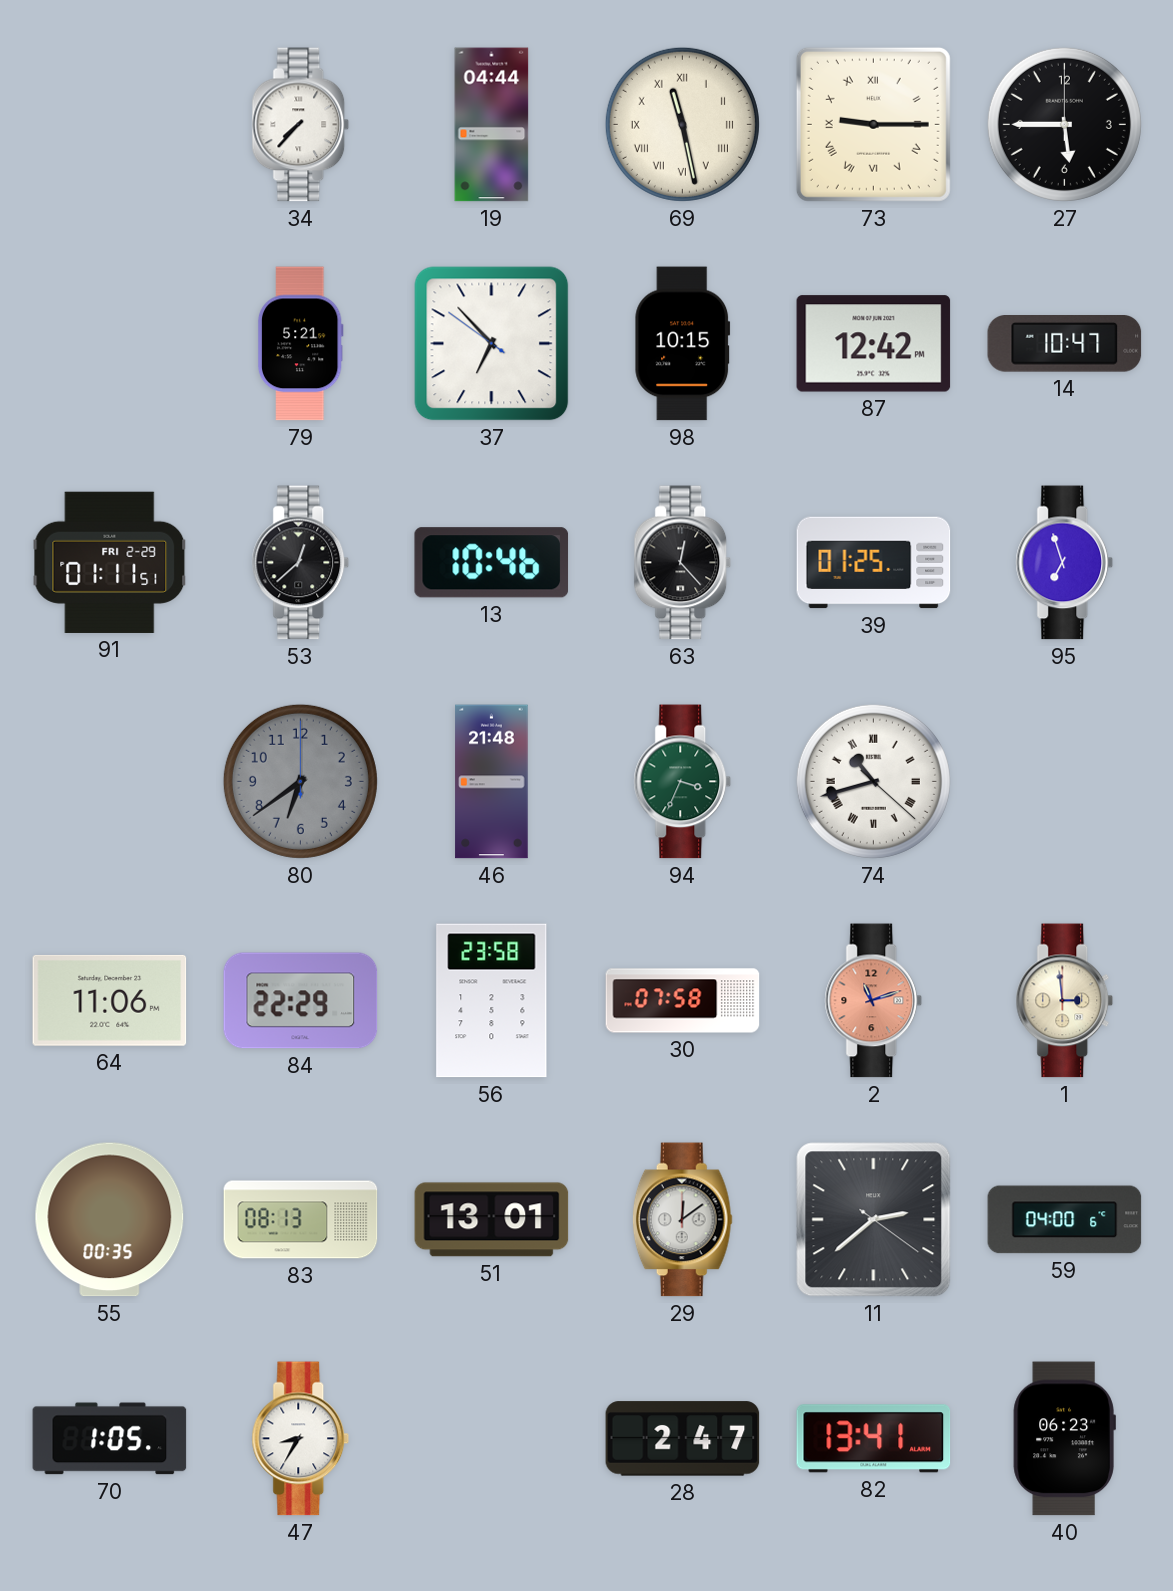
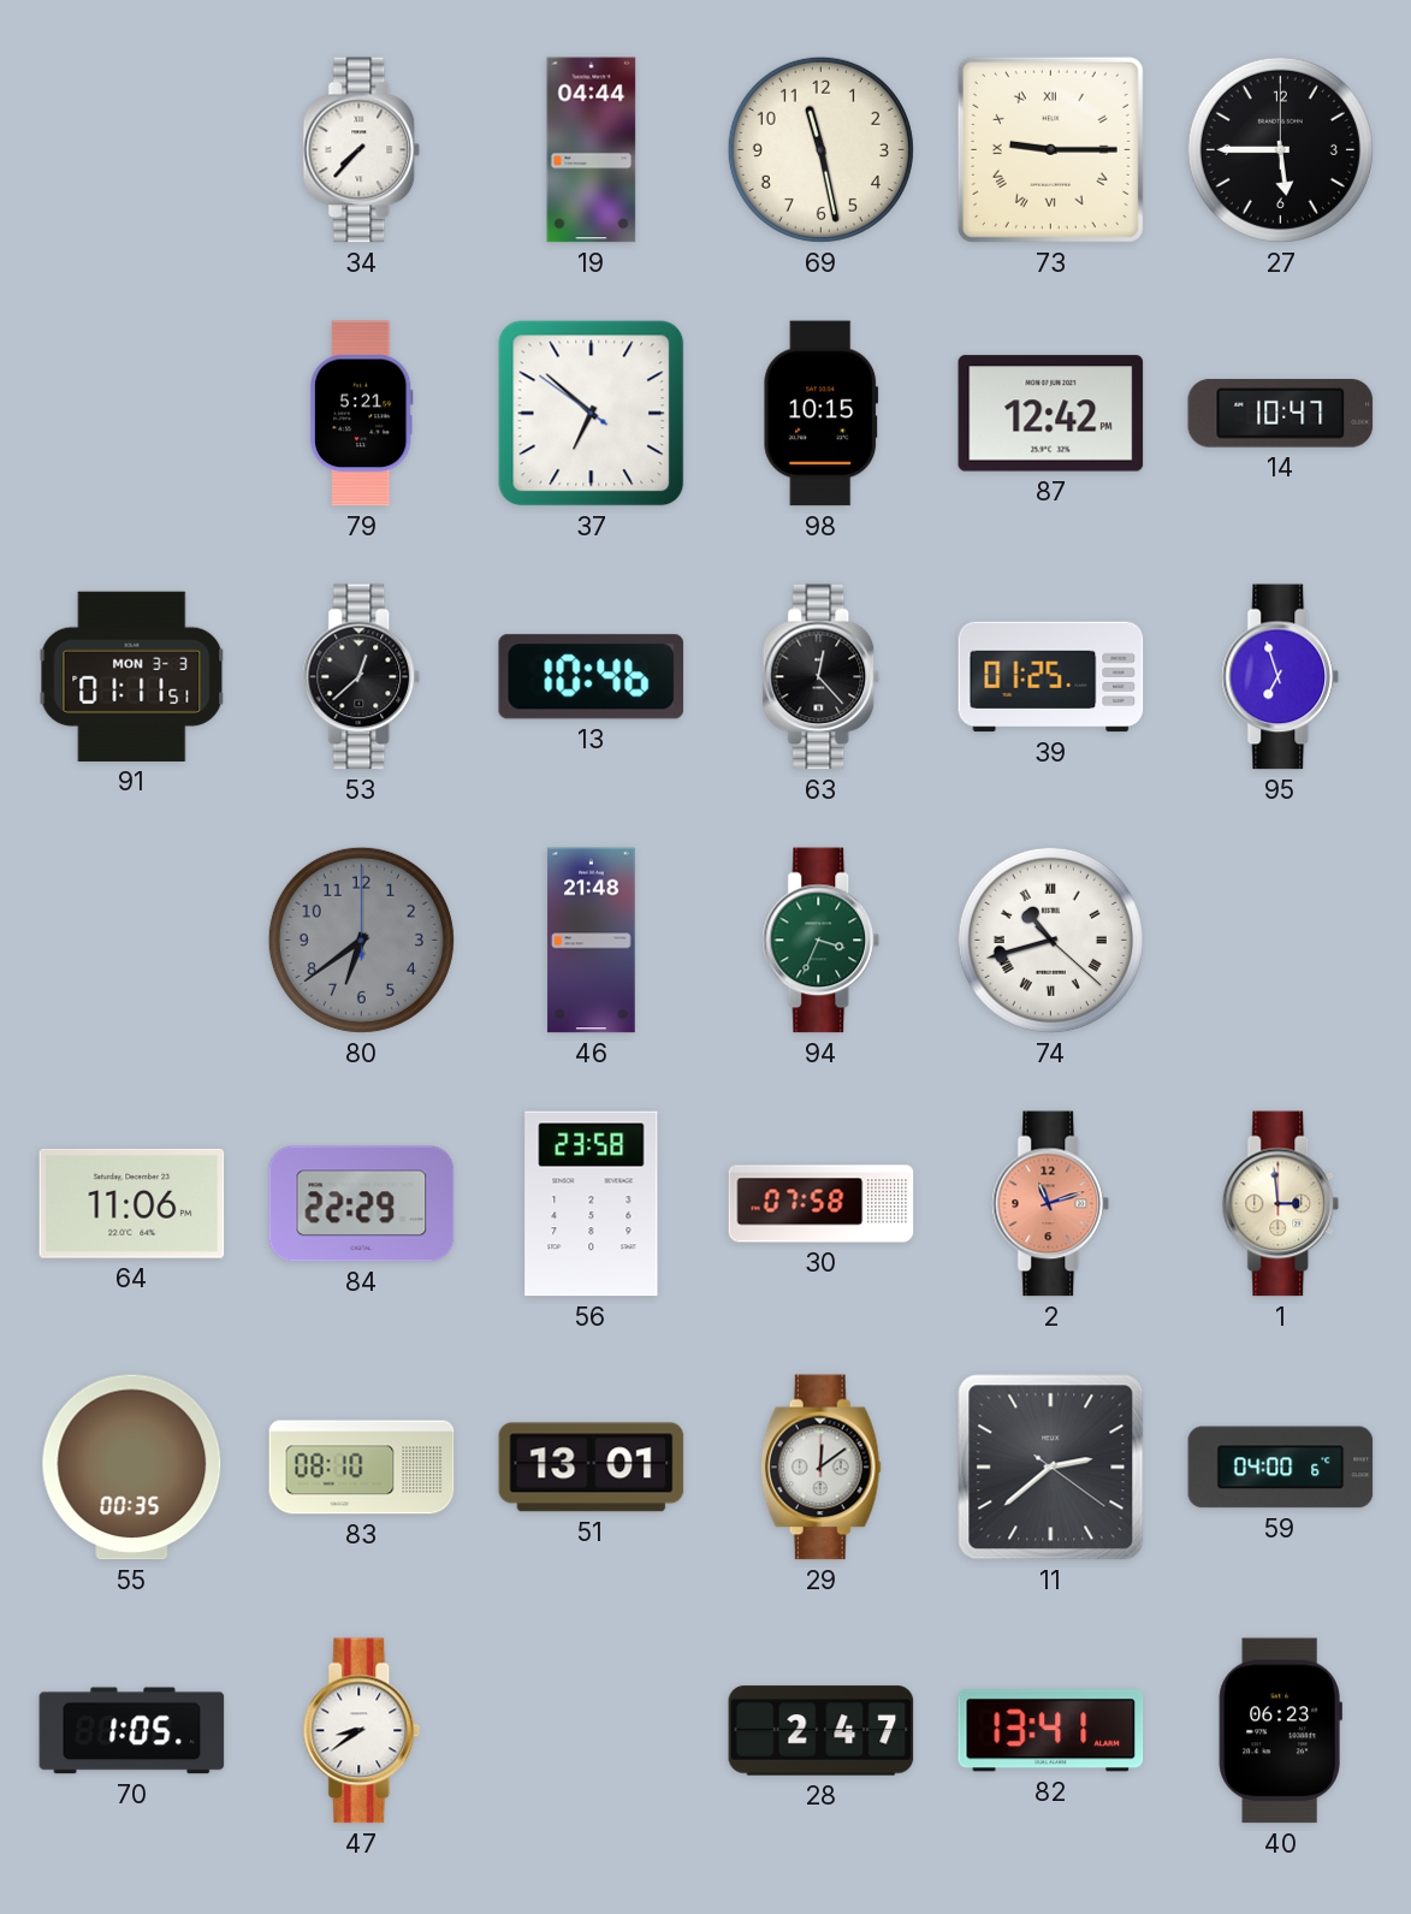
69 numerals: Roman -> Arabic (820, 149)
37: 6:52 -> 6:51 (592, 414)
91 date: FRI 2-29 -> MON 3-3 (132, 676)
83: 08:13 -> 08:10 (362, 1468)
47: 8:35 -> 8:39 (362, 1731)
